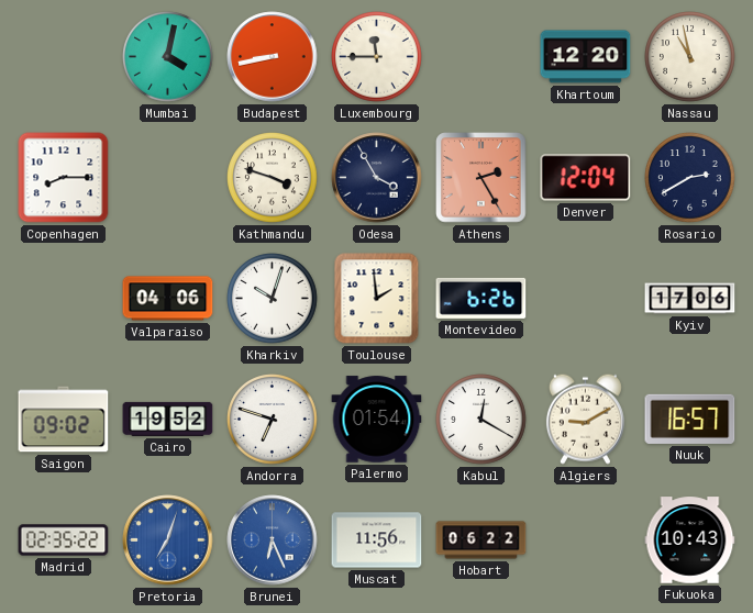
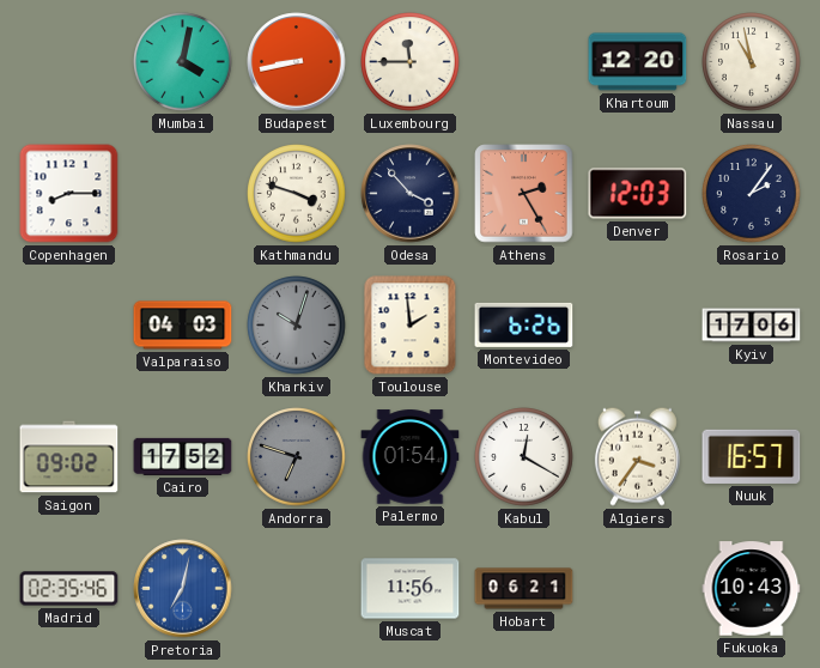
Odesa: 3:55 -> 3:53 (411, 194)
Denver: 12:04 -> 12:03 (638, 194)
Rosario: 2:40 -> 2:06 (752, 194)
Valparaiso: 04:06 -> 04:03 (183, 326)
Kharkiv dial: white -> grey (297, 326)
Cairo: 19:52 -> 17:52 (183, 456)
Andorra dial: white -> grey (297, 457)
Algiers: 9:10 -> 3:36 (637, 456)
Madrid: 02:35:22 -> 02:35:46 (69, 589)
Pretoria: 7:03 -> 7:02 (183, 589)
Brunei: 6:26 -> none (273, 540)
Hobart: 06:22 -> 06:21 (524, 589)
